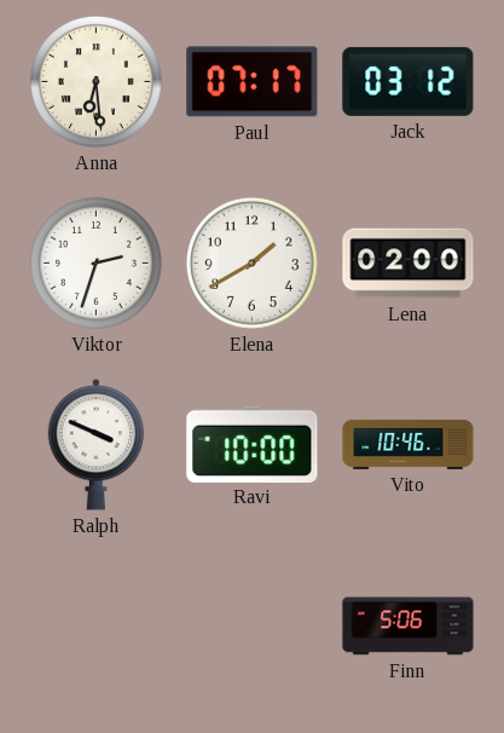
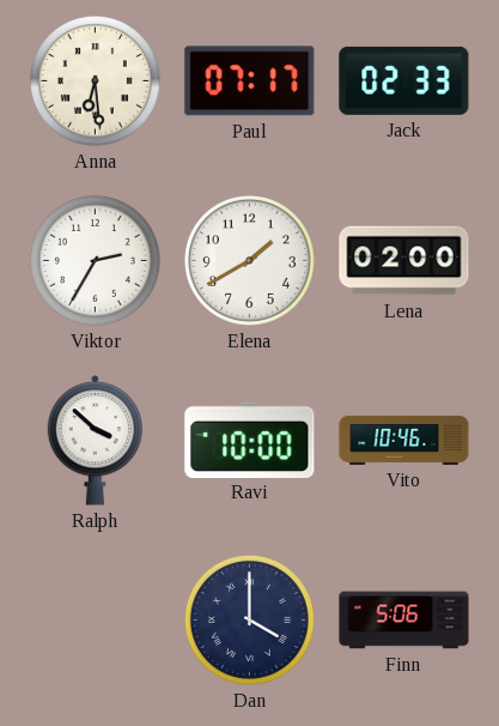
Jack: 03:12 -> 02:33 (404, 80)
Viktor: 2:33 -> 2:35 (95, 260)
Ralph: 3:49 -> 3:52 (96, 441)
Dan: none -> 4:00 (249, 619)
